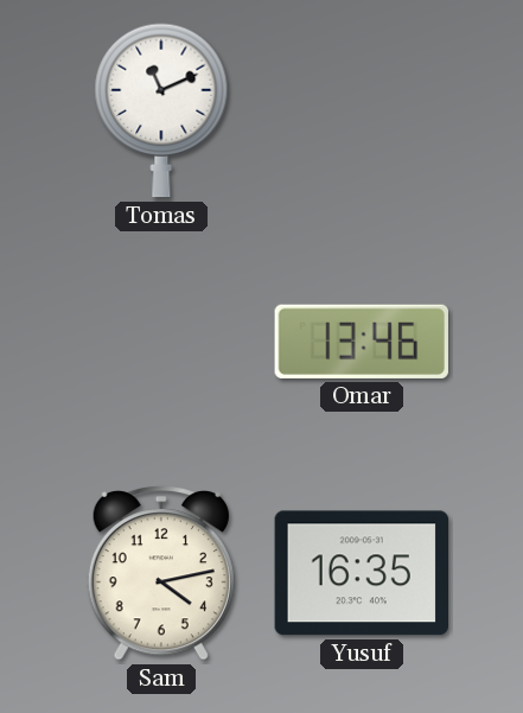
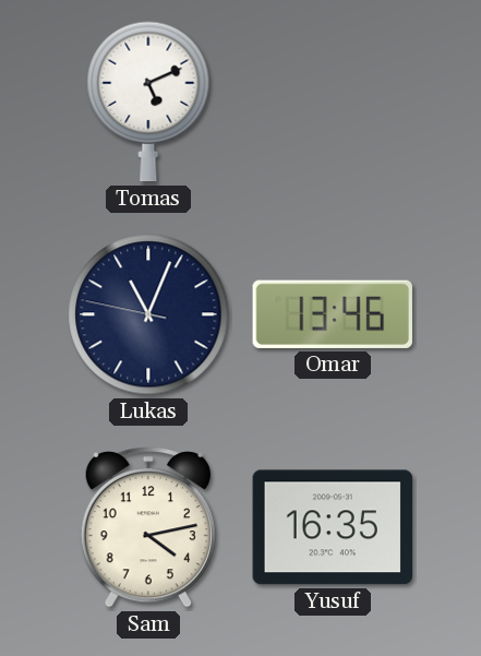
Tomas: 11:11 -> 5:11 (148, 102)
Lukas: none -> 11:03 (148, 314)
